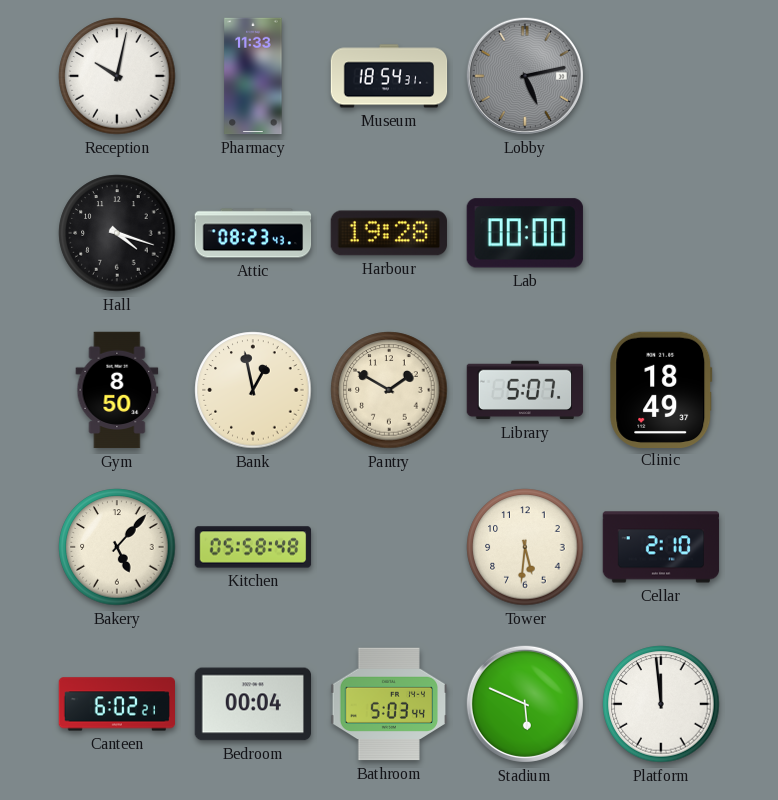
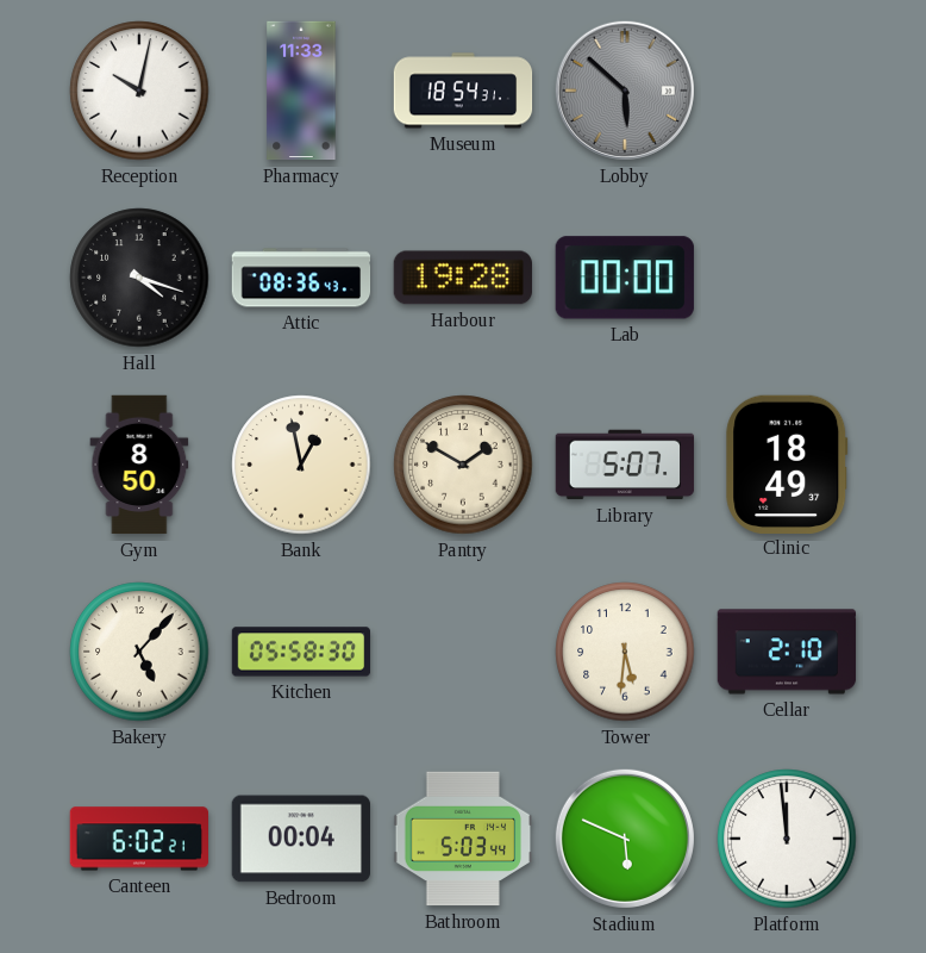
Lobby: 5:13 -> 5:52 (625, 91)
Attic: 08:23 -> 08:36 (301, 278)
Kitchen: 05:58:48 -> 05:58:30 (301, 652)
